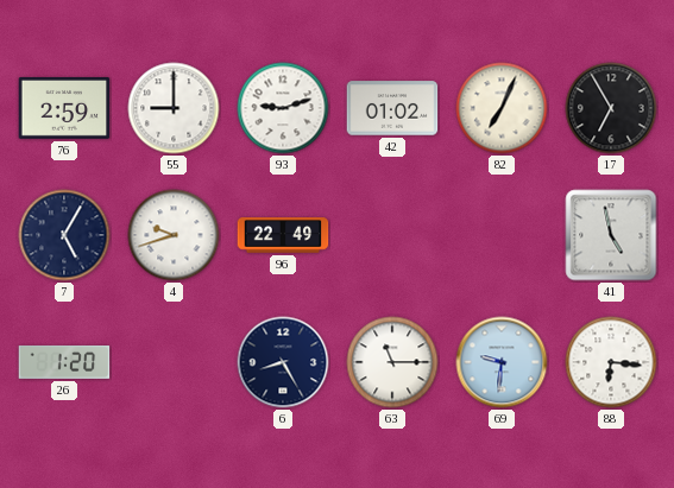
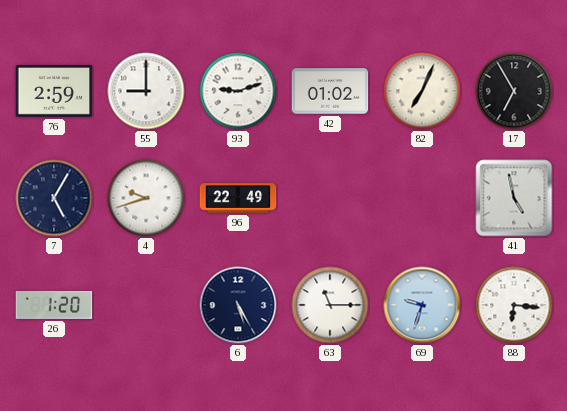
6: 8:25 -> 5:25 (238, 305)
69: 9:31 -> 9:33 (422, 305)
